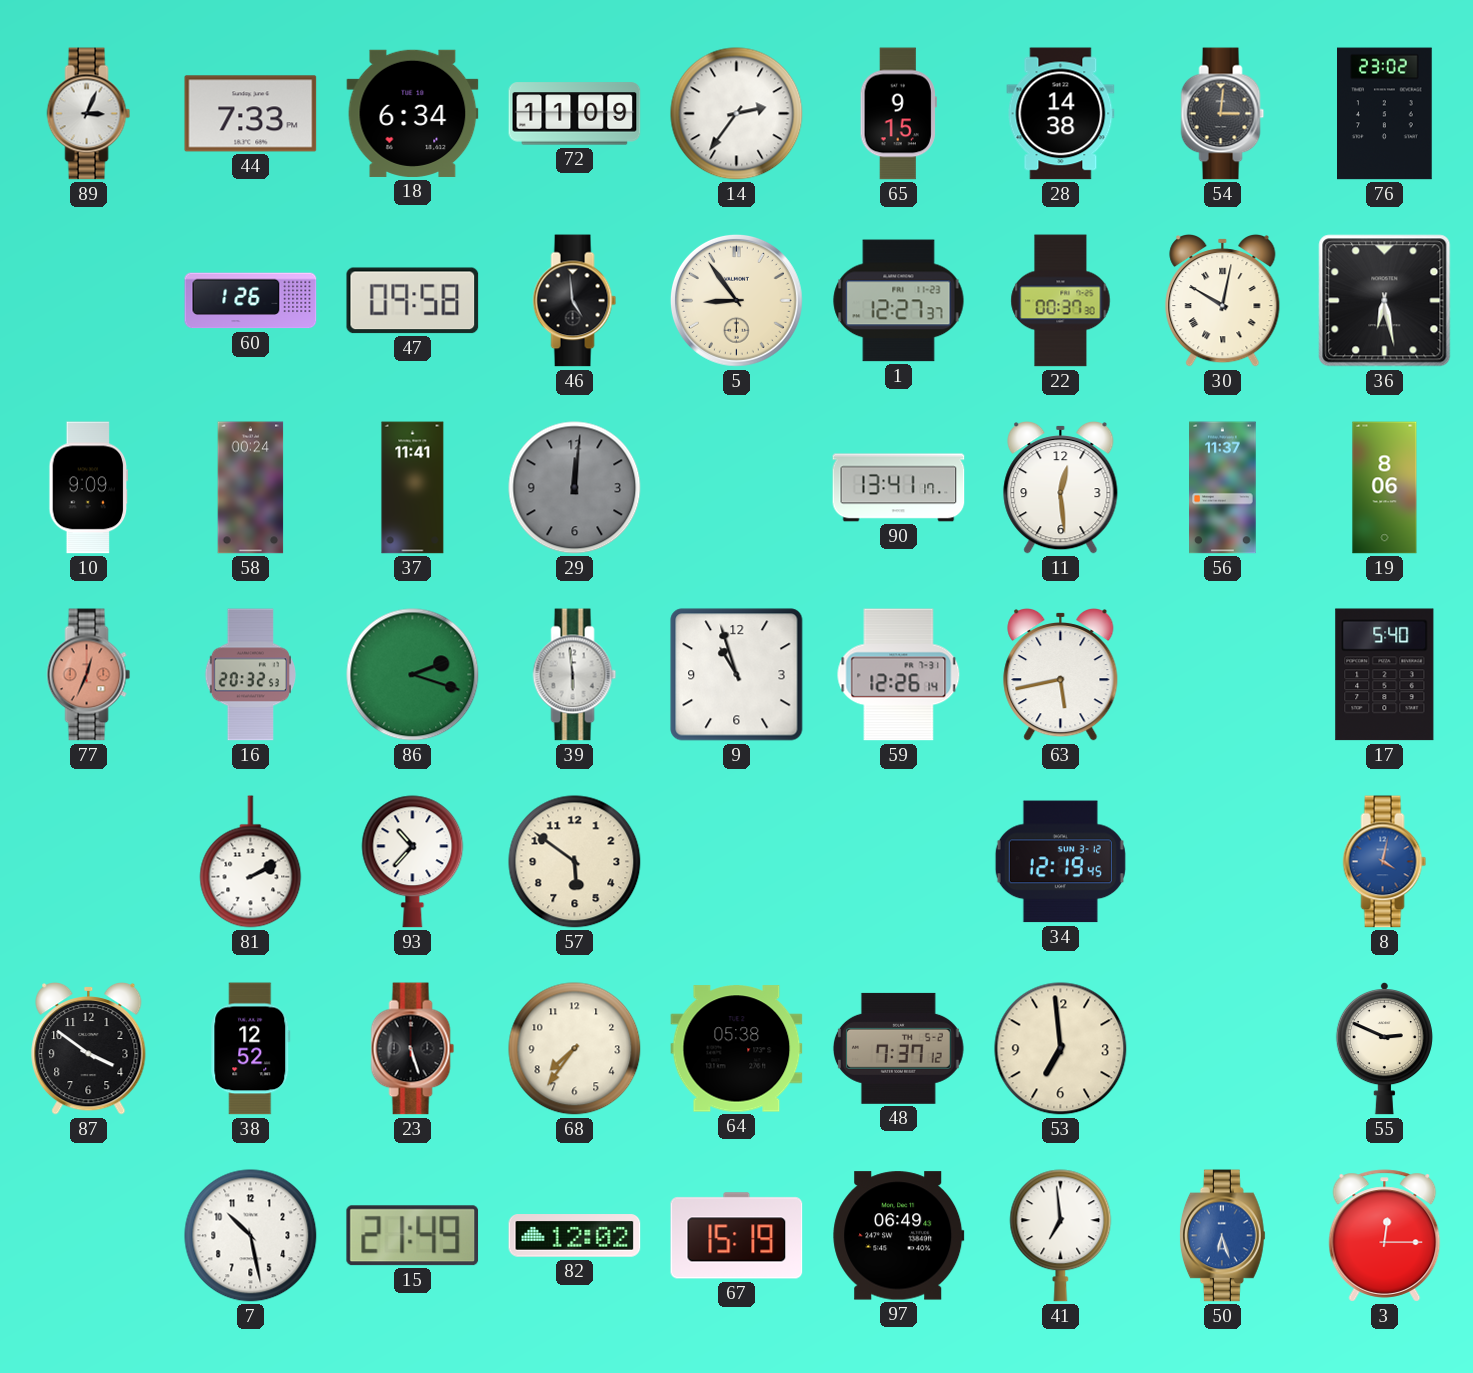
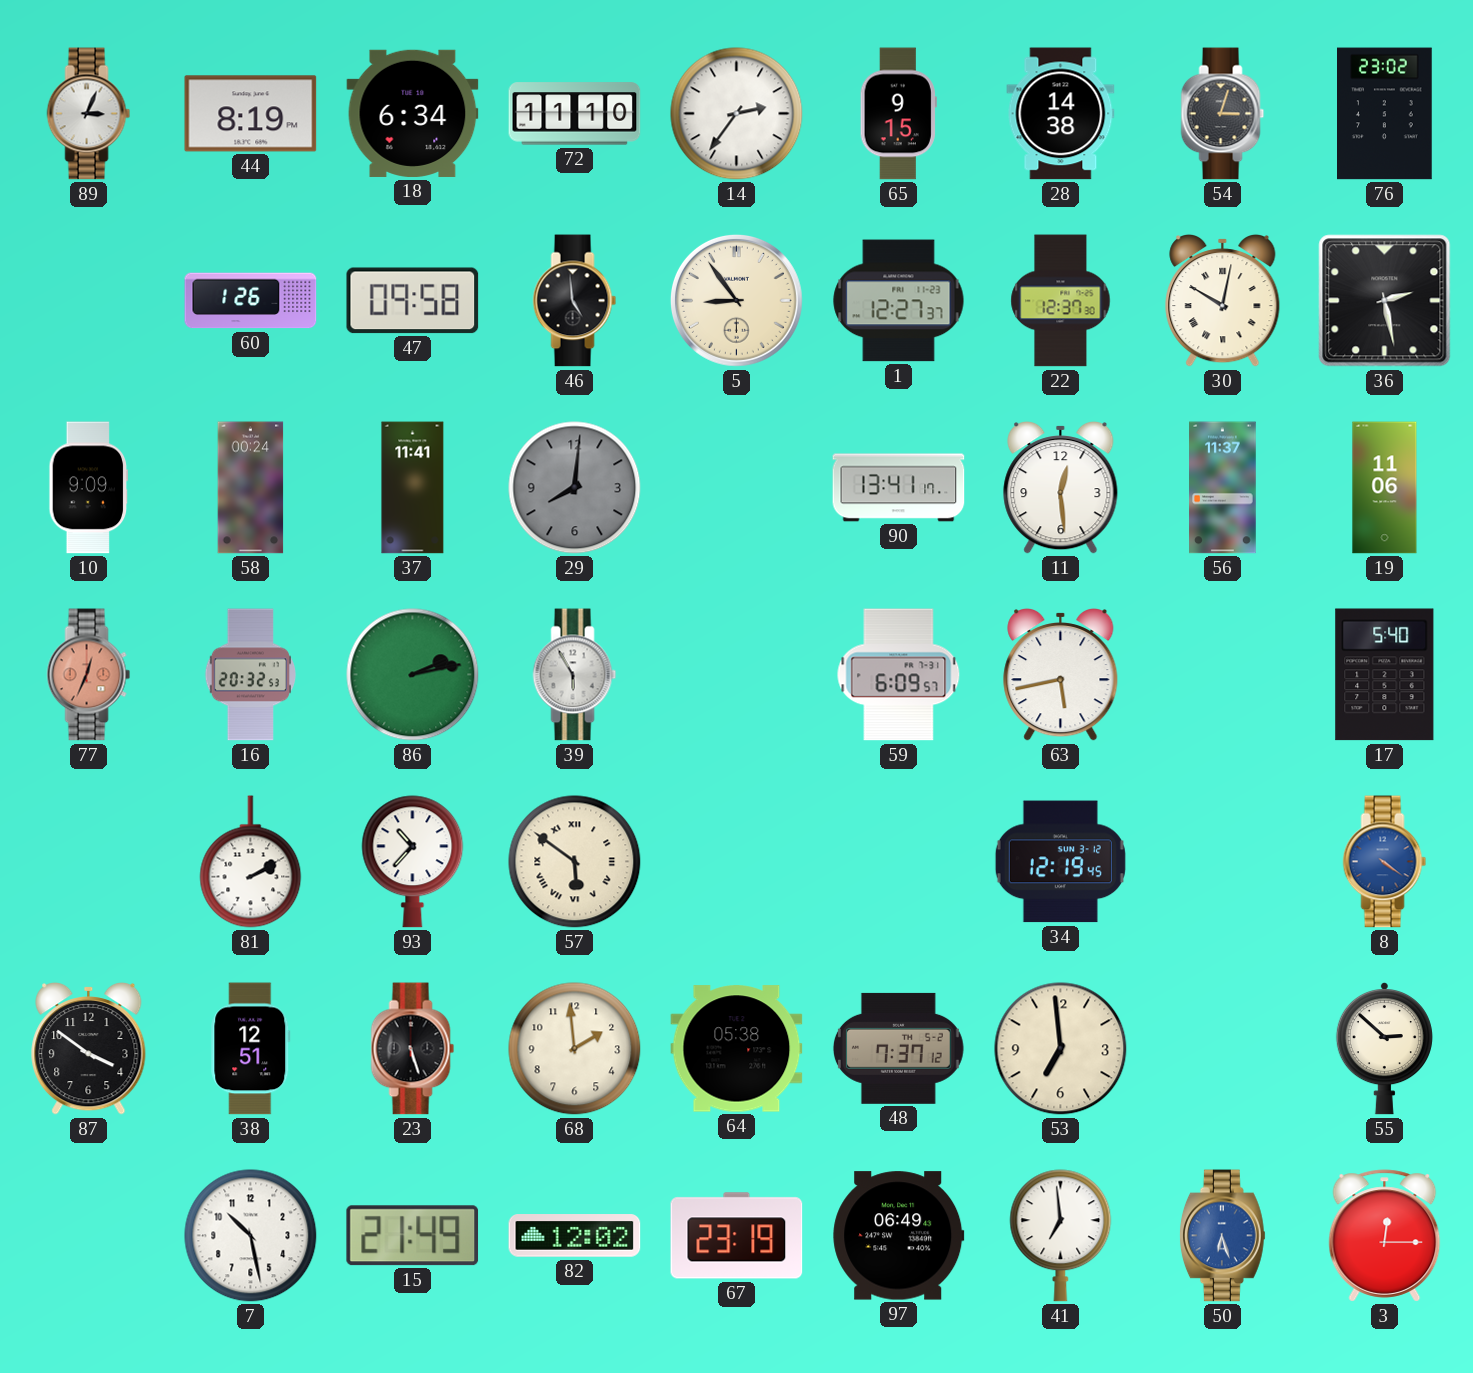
44: 7:33 -> 8:19 (251, 114)
72: 11:09 -> 11:10 (575, 114)
54: 3:01 -> 3:03 (1223, 114)
22: 00:37 -> 12:37 (1061, 301)
36: 6:28 -> 2:28 (1385, 301)
29: 12:01 -> 8:01 (575, 488)
19: 8:06 -> 11:06 (1385, 488)
86: 2:18 -> 2:13 (413, 675)
39: 5:59 -> 5:55 (575, 675)
9: 10:57 -> none (737, 675)
59: 12:26 -> 6:09 (899, 675)
57 numerals: Arabic -> Roman (575, 862)
8: 4:02 -> 4:21 (1385, 862)
38: 12:52 -> 12:51 (251, 1049)
68: 7:36 -> 1:59 (575, 1049)
55: 2:49 -> 2:52 (1384, 1049)
67: 15:19 -> 23:19 (737, 1236)
